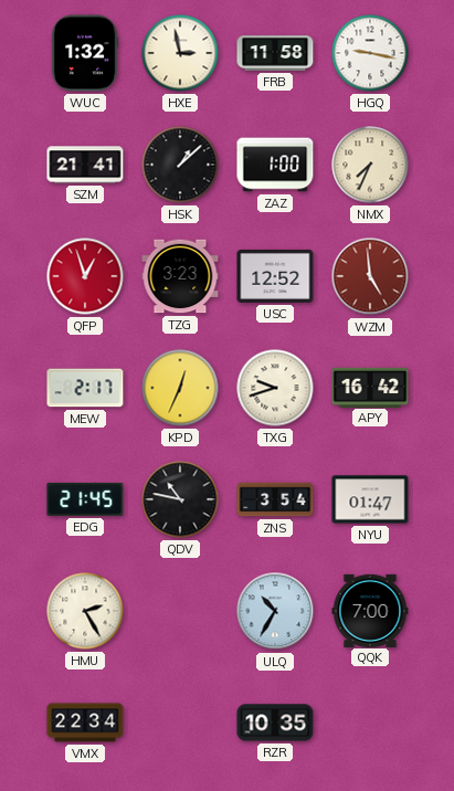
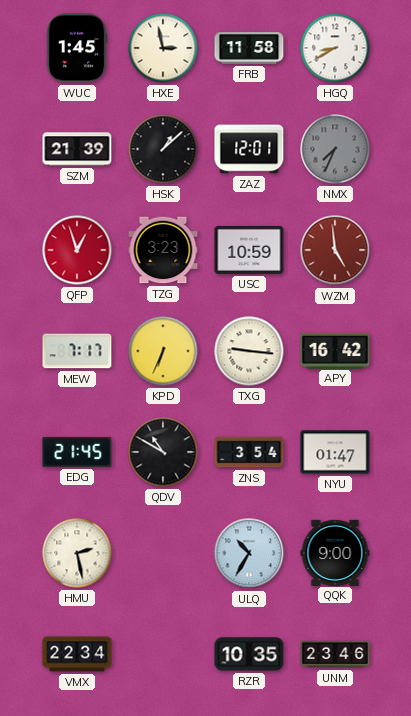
WUC: 1:32 -> 1:45 (77, 48)
HGQ: 9:17 -> 8:40 (335, 48)
SZM: 21:41 -> 21:39 (77, 149)
ZAZ: 1:00 -> 12:01 (249, 149)
NMX dial: cream -> grey (335, 149)
USC: 12:52 -> 10:59 (249, 250)
MEW: 2:17 -> 7:17 (77, 351)
KPD: 12:34 -> 6:34 (163, 351)
TXG: 9:42 -> 9:16 (249, 351)
QDV: 10:47 -> 10:50 (163, 452)
HMU: 2:25 -> 2:28 (77, 553)
QQK: 7:00 -> 9:00 (335, 552)
UNM: none -> 23:46 (335, 654)
